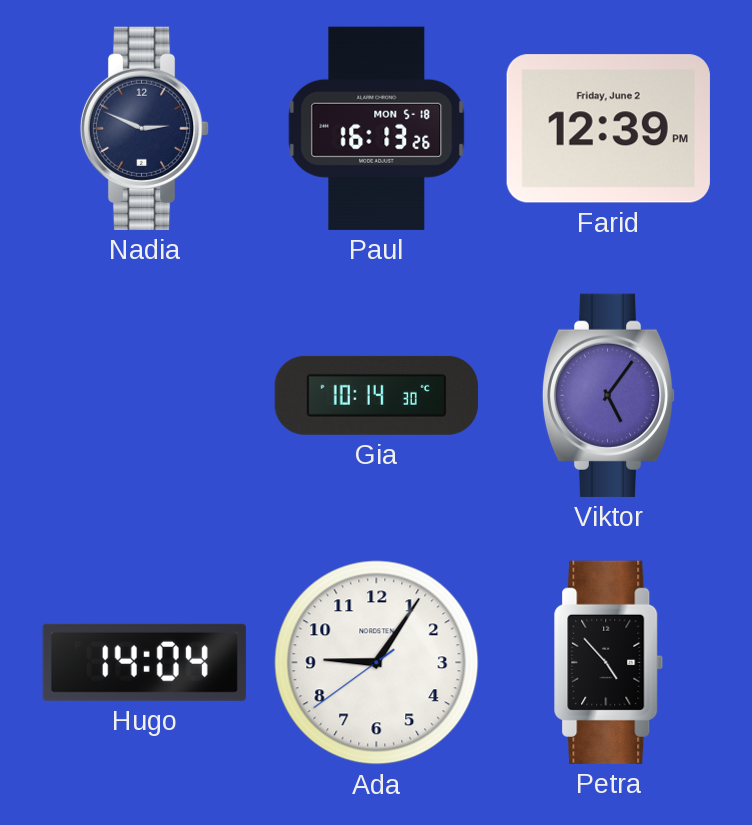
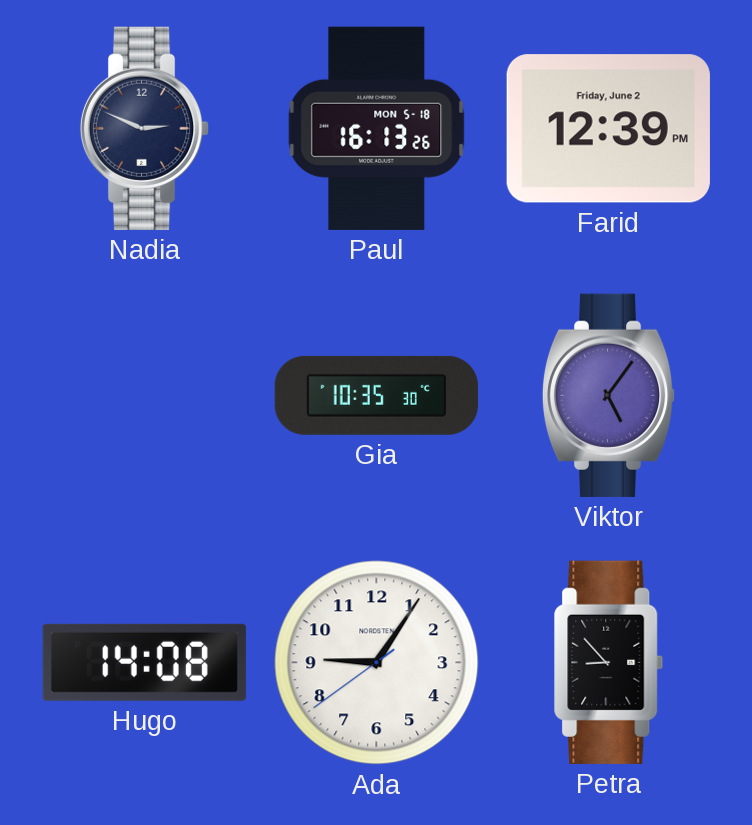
Gia: 10:14 -> 10:35 (376, 395)
Hugo: 14:04 -> 14:08 (144, 662)
Petra: 4:53 -> 8:53 (609, 662)
